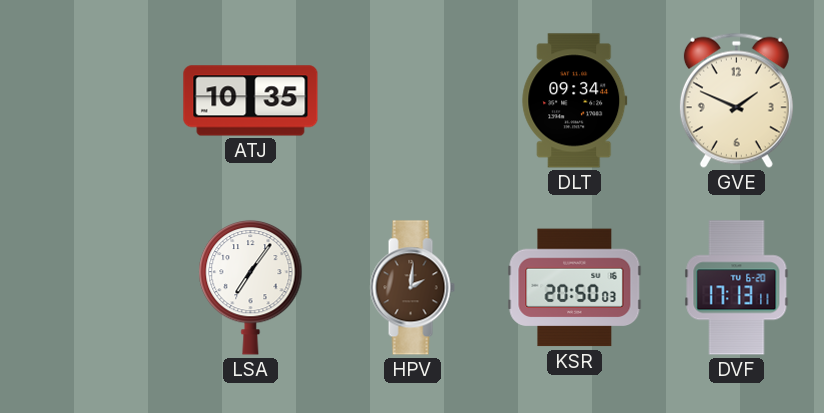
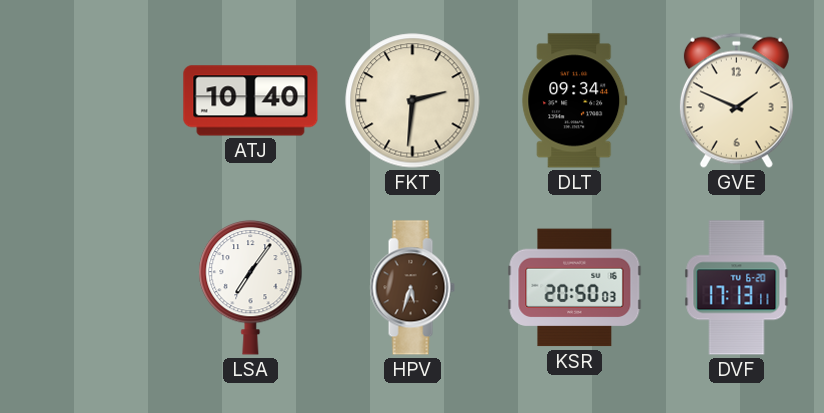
ATJ: 10:35 -> 10:40 (251, 101)
FKT: none -> 2:31 (413, 101)
HPV: 2:01 -> 5:33 (412, 288)
